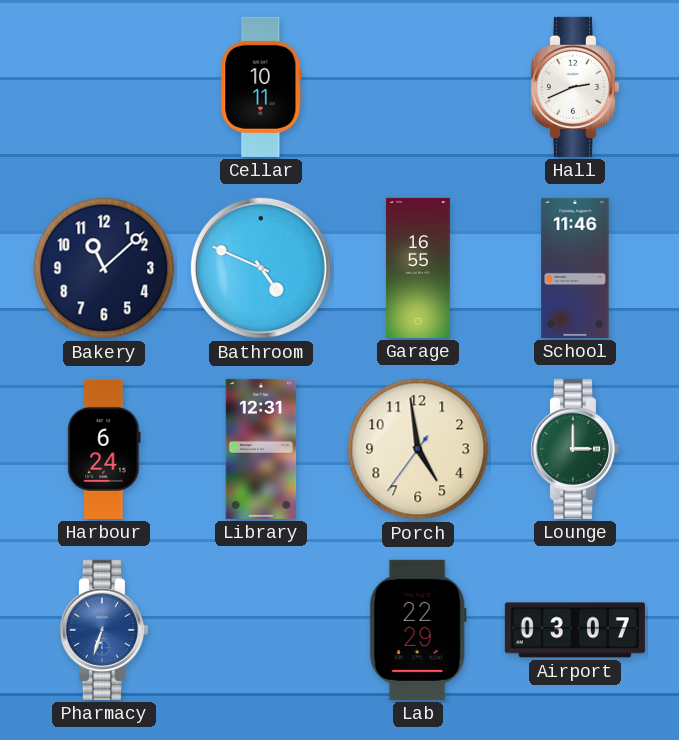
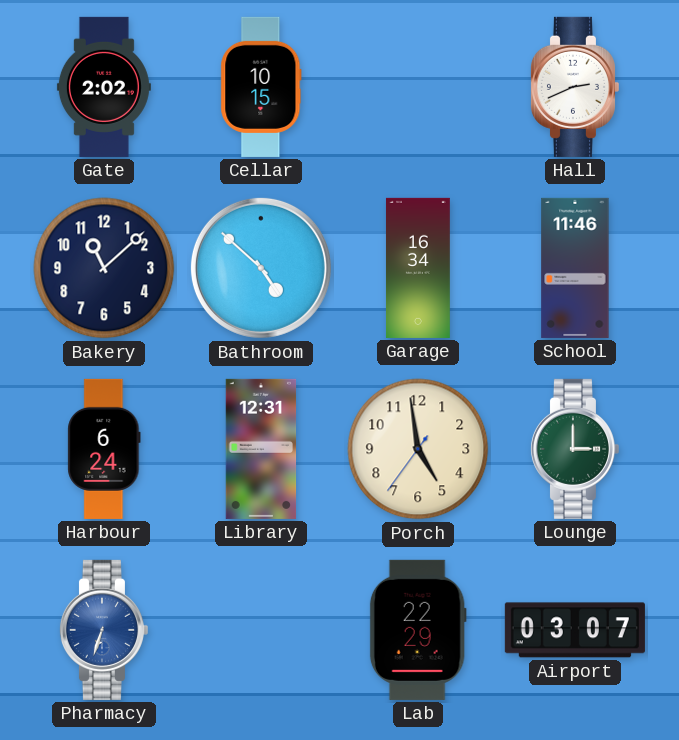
Gate: none -> 2:02 (104, 87)
Cellar: 10:11 -> 10:15 (261, 87)
Bathroom: 4:49 -> 4:52 (261, 268)
Garage: 16:55 -> 16:34 (418, 268)
